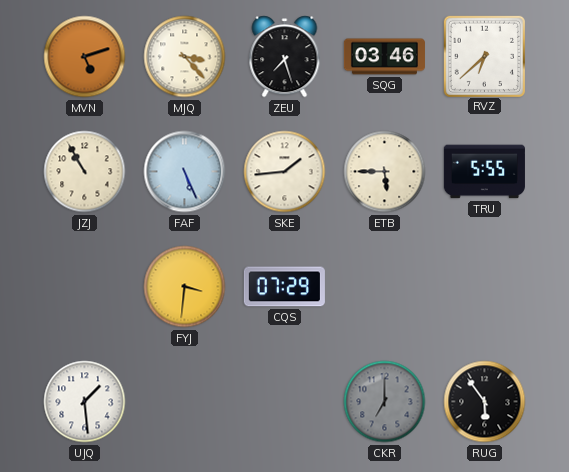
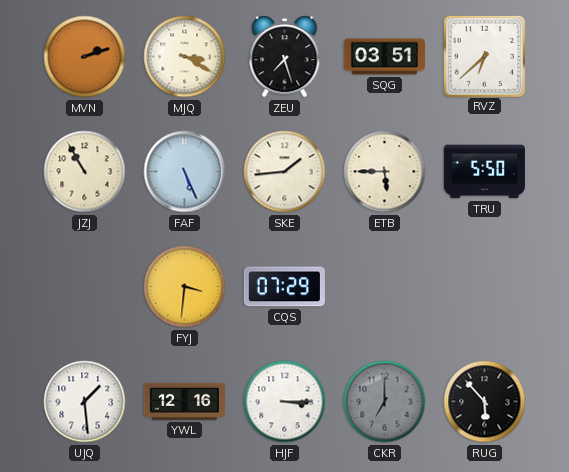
MVN: 5:12 -> 2:12 (85, 57)
MJQ: 3:23 -> 3:20 (185, 57)
SQG: 03:46 -> 03:51 (384, 57)
TRU: 5:55 -> 5:50 (484, 172)
YWL: none -> 12:16 (184, 401)
HJF: none -> 3:15 (285, 402)
RUG: 5:54 -> 5:53 (485, 402)
